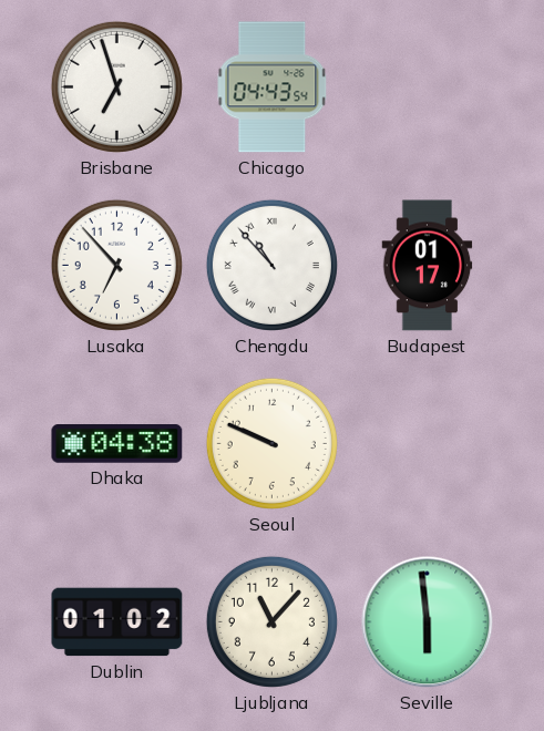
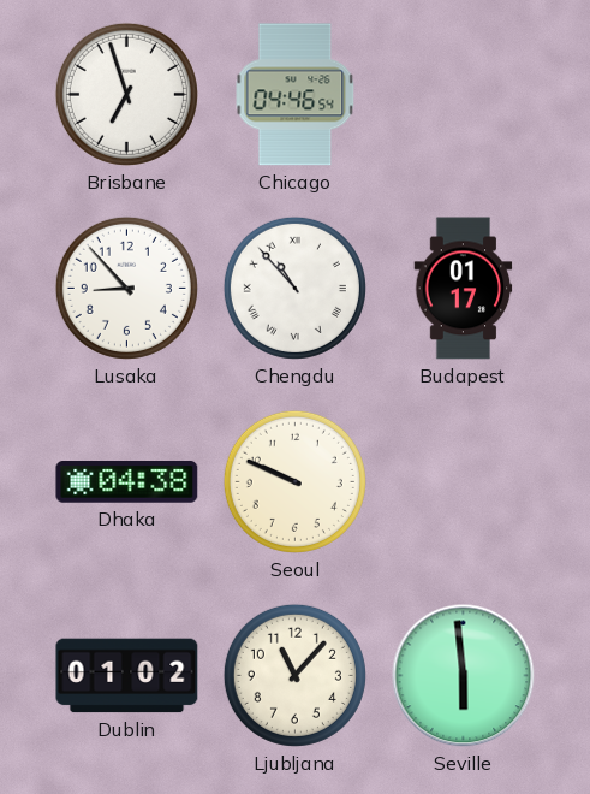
Chicago: 04:43 -> 04:46 (296, 95)
Lusaka: 6:53 -> 8:53 (126, 288)
